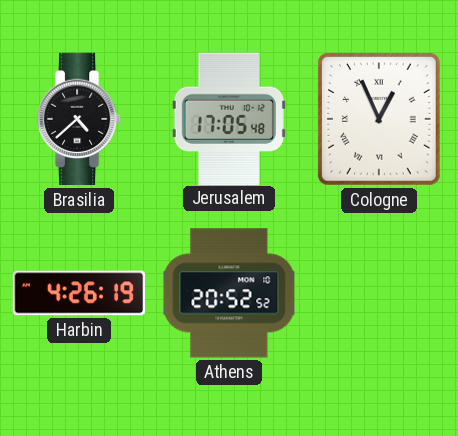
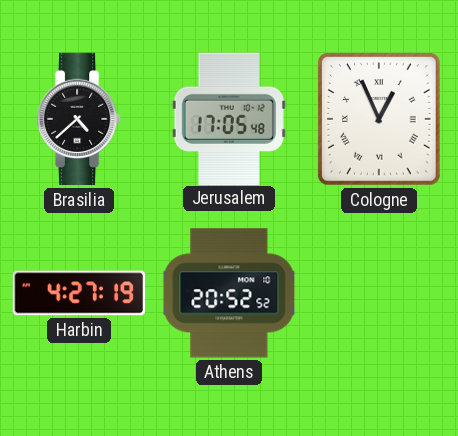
Harbin: 4:26 -> 4:27 (79, 293)
